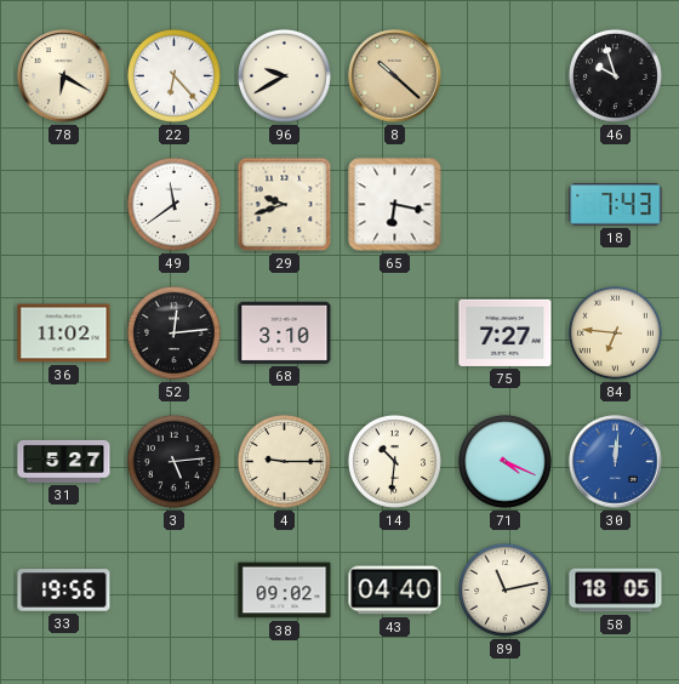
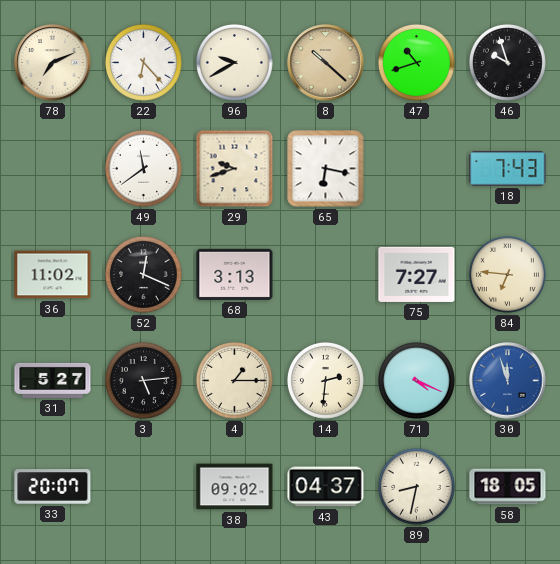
78: 6:20 -> 7:11 (53, 63)
47: none -> 10:42 (416, 62)
52: 12:14 -> 12:19 (143, 274)
68: 3:10 -> 3:13 (235, 274)
4: 9:15 -> 1:15 (234, 380)
14: 10:31 -> 2:31 (325, 380)
30: 12:01 -> 11:57 (508, 381)
33: 19:56 -> 20:07 (53, 487)
43: 04:40 -> 04:37 (326, 487)
89: 11:13 -> 8:32 (416, 486)
